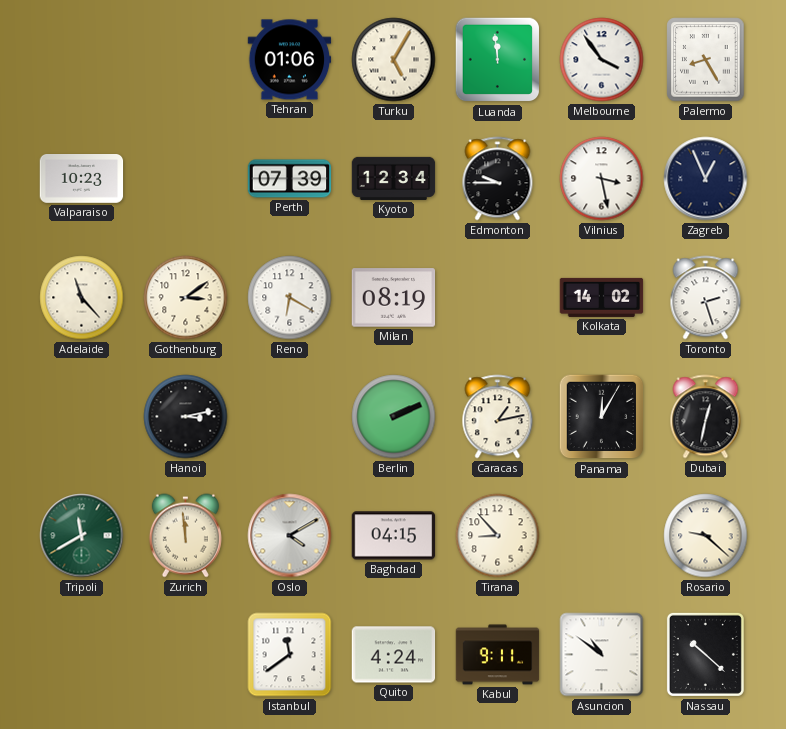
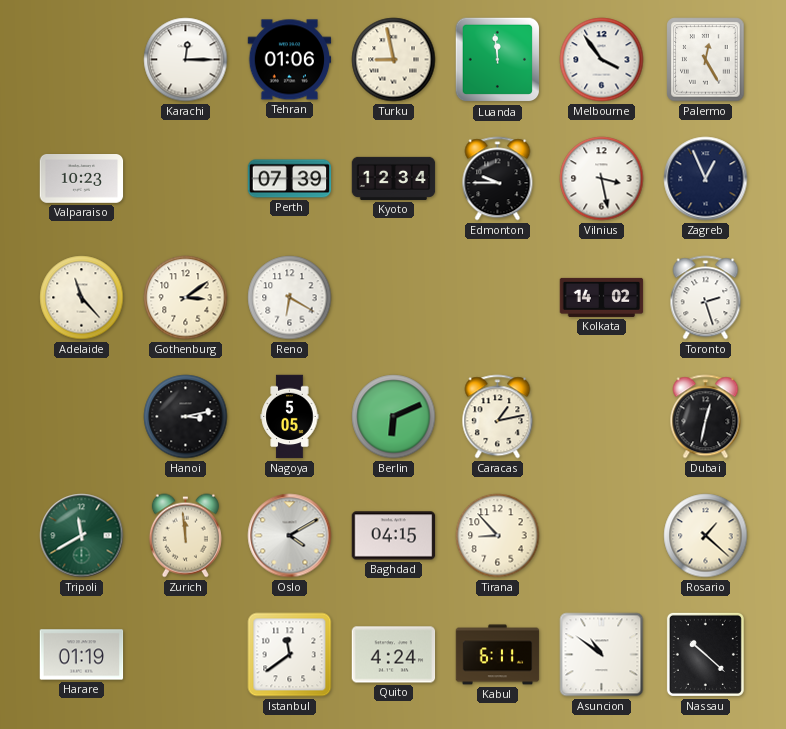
Karachi: none -> 12:15 (186, 60)
Turku: 5:05 -> 8:58 (394, 60)
Palermo: 8:25 -> 12:25 (706, 60)
Milan: 08:19 -> none (394, 298)
Nagoya: none -> 5:05 (290, 417)
Berlin: 2:11 -> 6:11 (394, 417)
Panama: 12:05 -> none (602, 417)
Rosario: 9:22 -> 1:22 (706, 536)
Harare: none -> 01:19 (82, 655)
Kabul: 9:11 -> 6:11 (498, 655)
